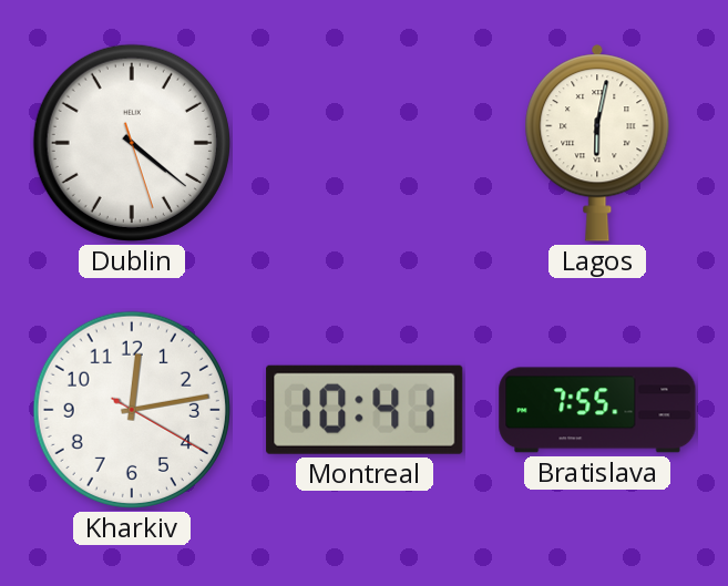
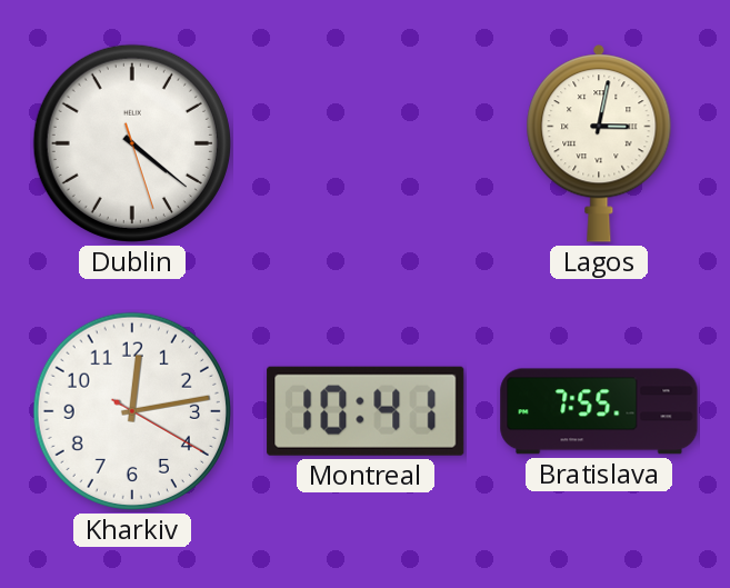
Lagos: 6:02 -> 3:02 (599, 143)
